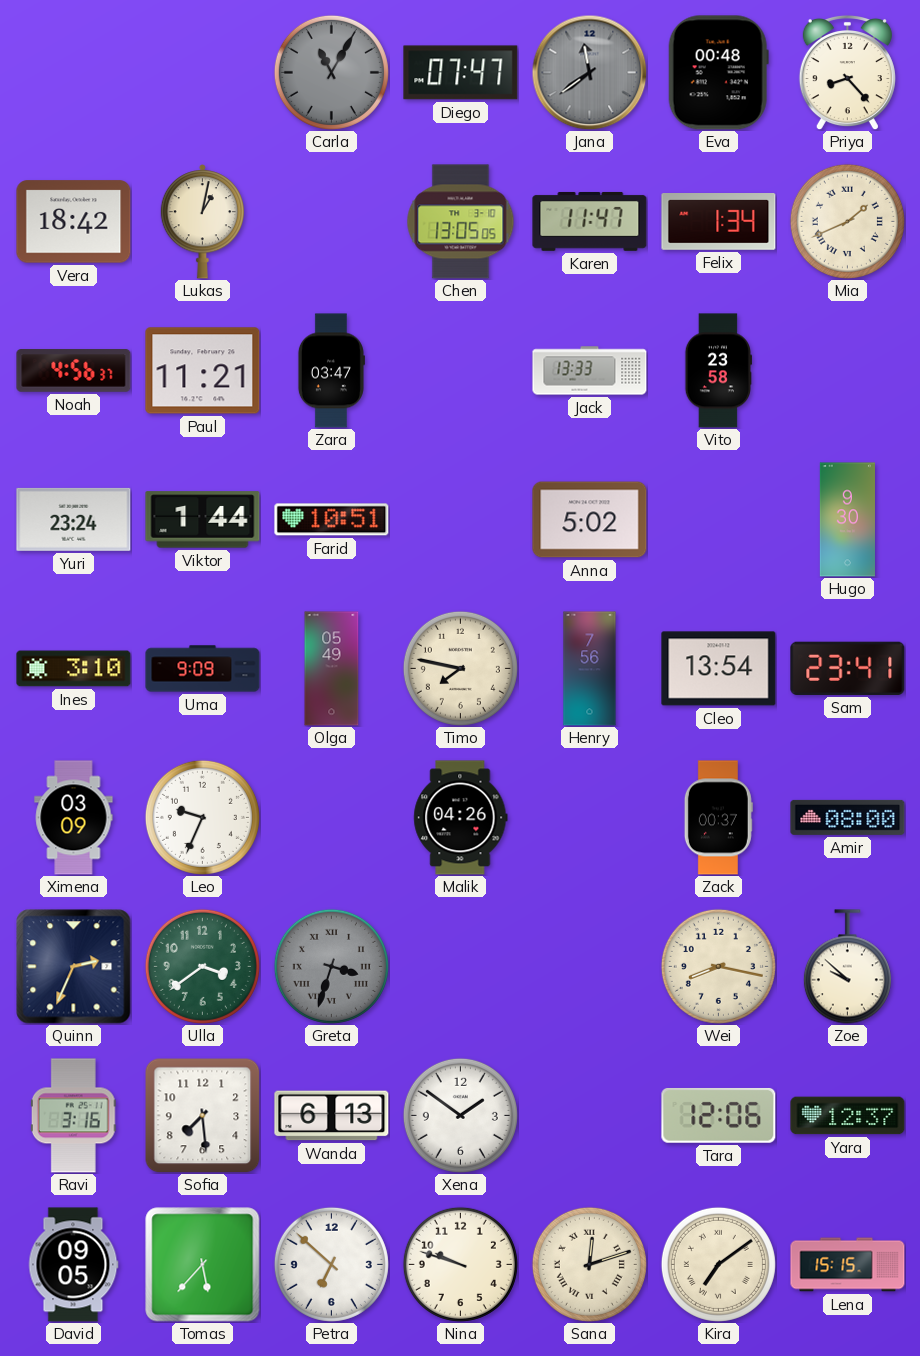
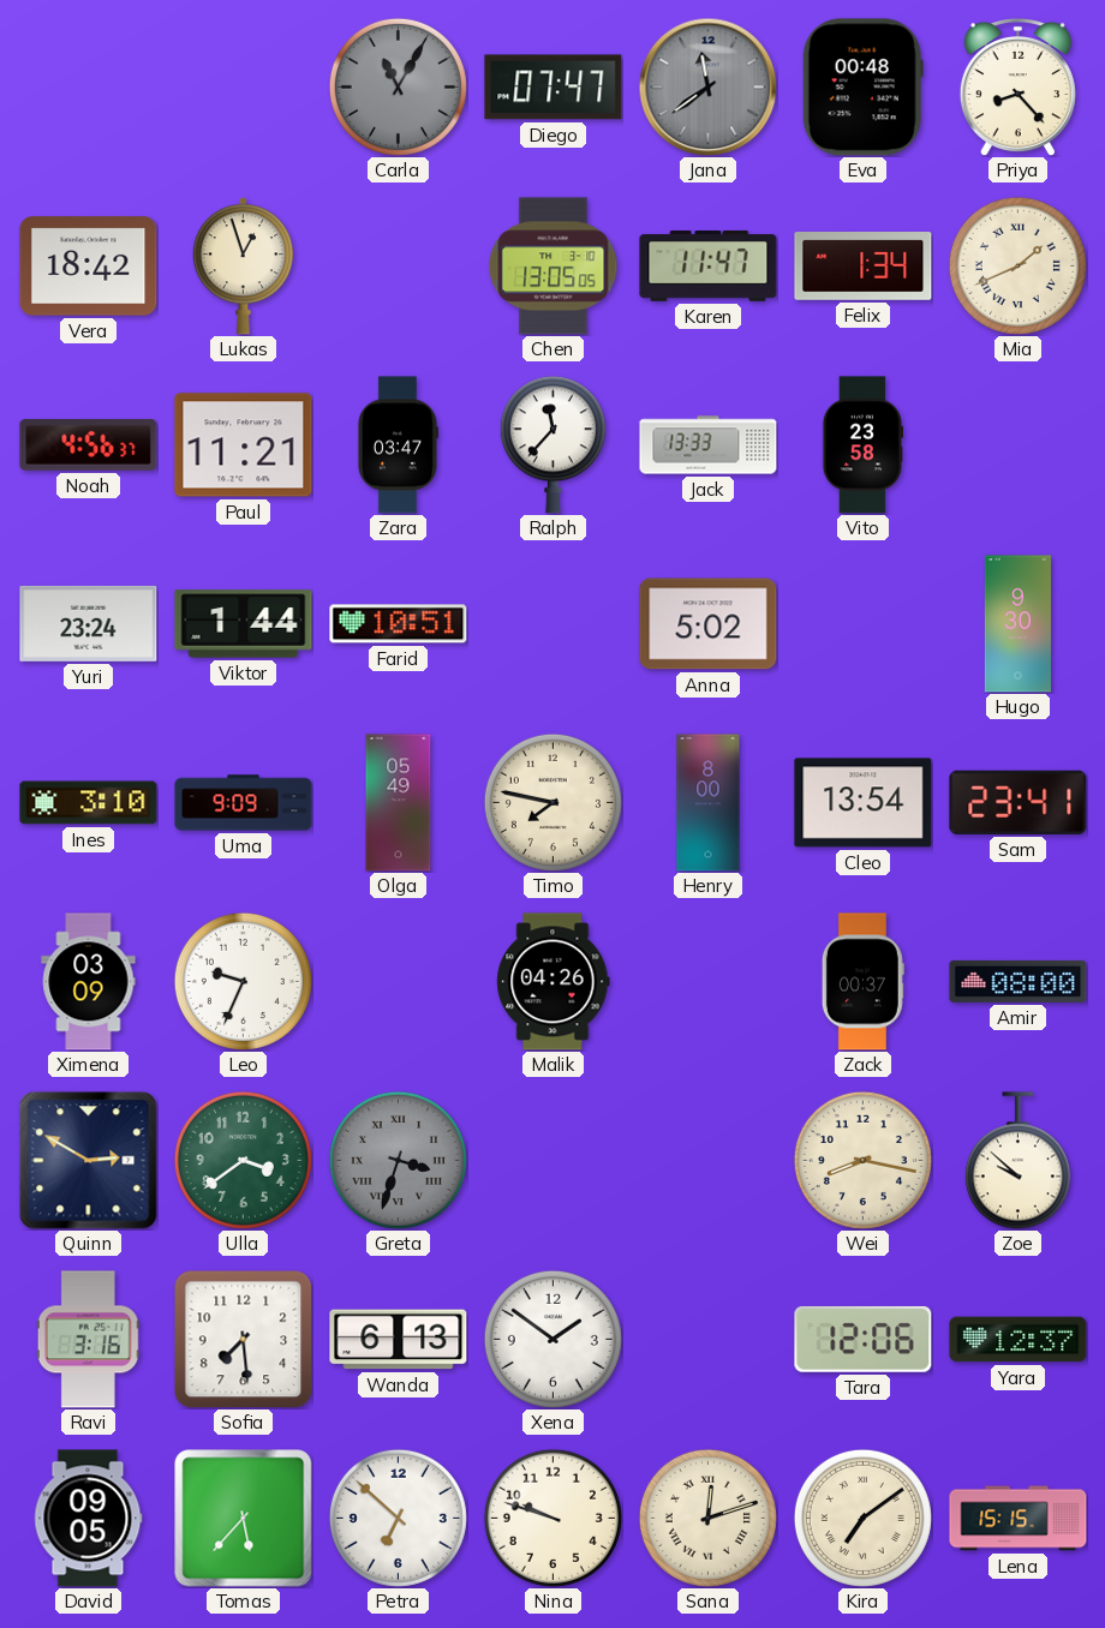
Lukas: 1:02 -> 12:57 (243, 267)
Ralph: none -> 11:37 (552, 445)
Henry: 7:56 -> 8:00 (709, 803)
Quinn: 2:34 -> 2:50 (89, 1161)
